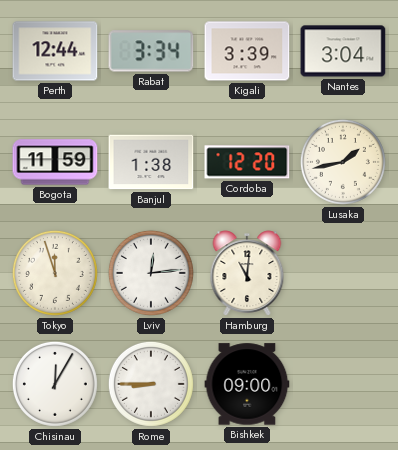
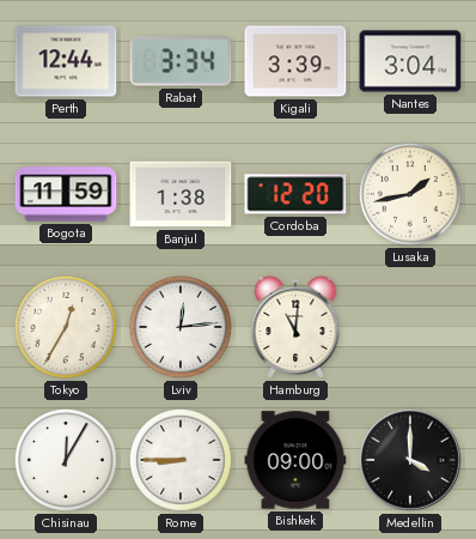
Tokyo: 11:57 -> 12:35 (66, 327)
Medellin: none -> 4:00 (410, 460)
